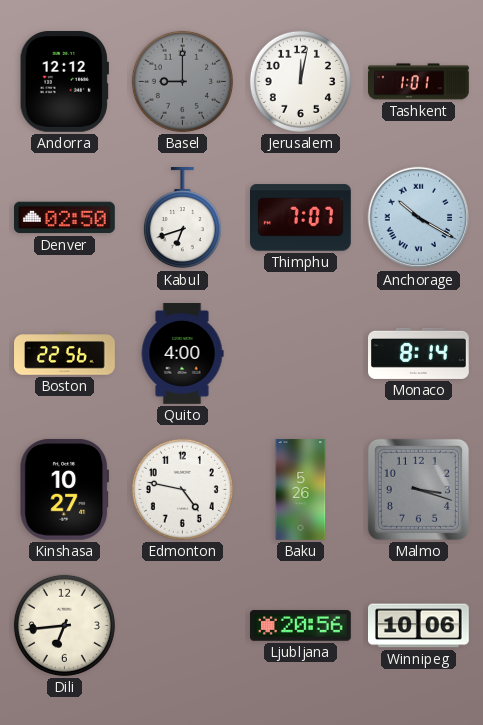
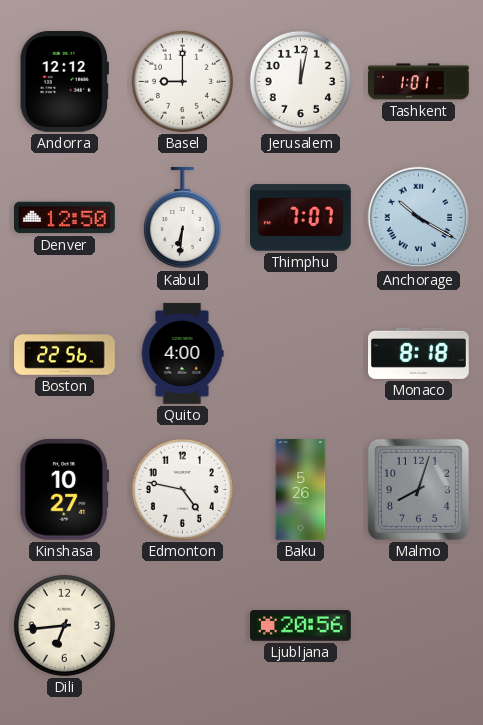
Basel dial: grey -> white (182, 81)
Denver: 02:50 -> 12:50 (65, 218)
Kabul: 6:42 -> 6:31 (182, 219)
Monaco: 8:14 -> 8:18 (419, 353)
Malmo: 3:18 -> 8:03 (418, 489)
Winnipeg: 10:06 -> none (419, 626)
